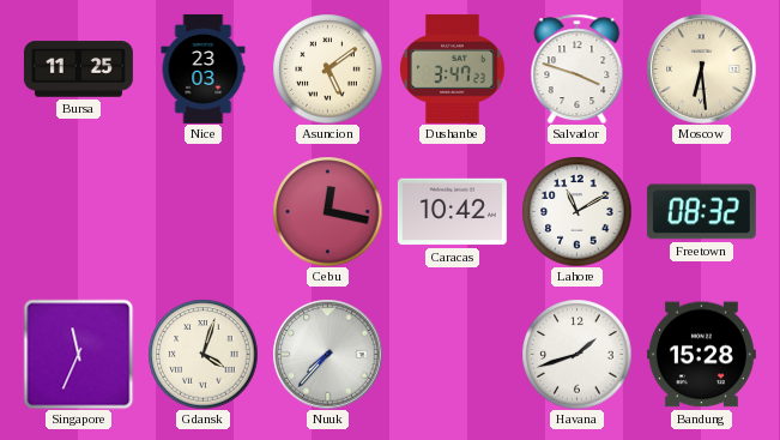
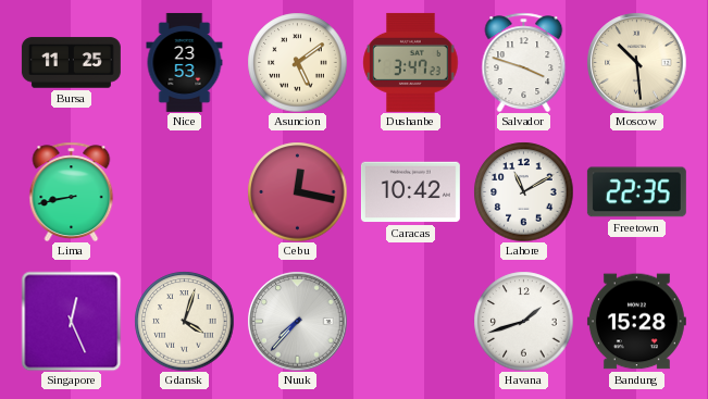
Nice: 23:03 -> 23:53 (185, 62)
Moscow: 6:29 -> 10:29 (636, 62)
Lima: none -> 8:43 (72, 191)
Freetown: 08:32 -> 22:35 (636, 192)
Singapore: 11:34 -> 12:26 (71, 321)
